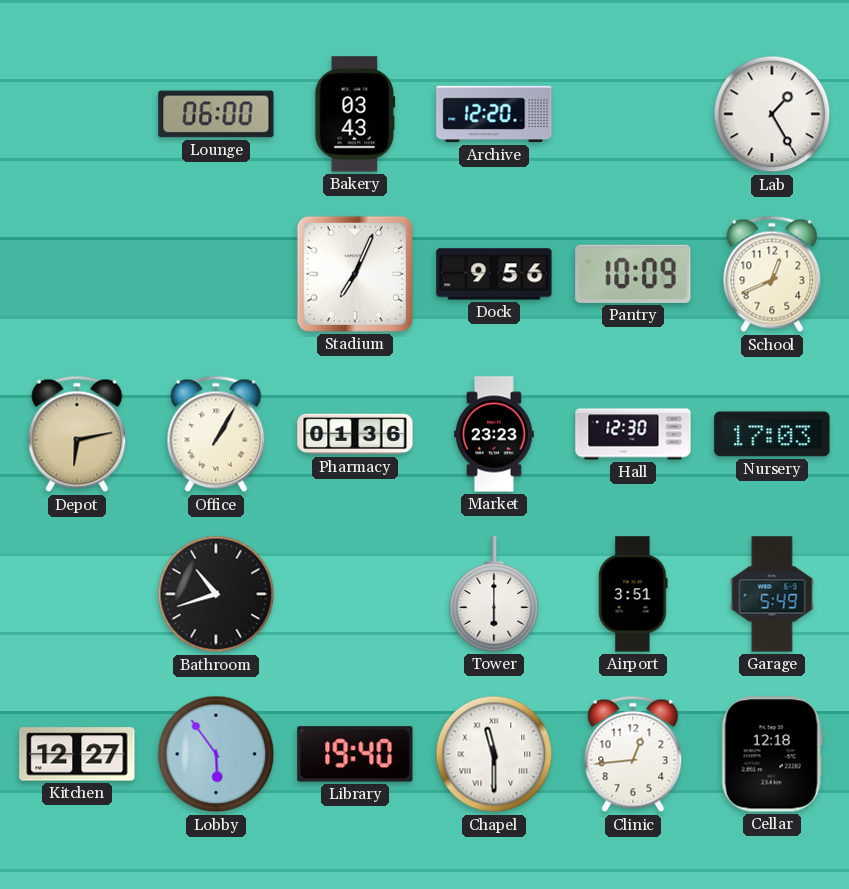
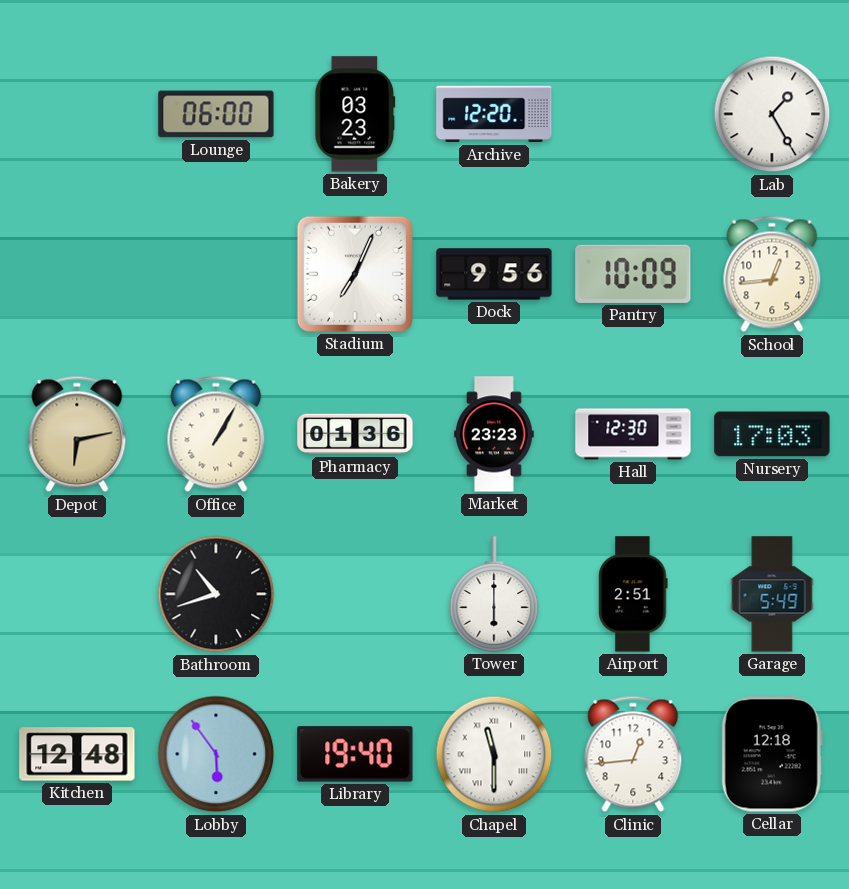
Bakery: 03:43 -> 03:23 (355, 114)
School: 12:41 -> 12:44 (772, 274)
Airport: 3:51 -> 2:51 (633, 594)
Kitchen: 12:27 -> 12:48 (77, 754)
